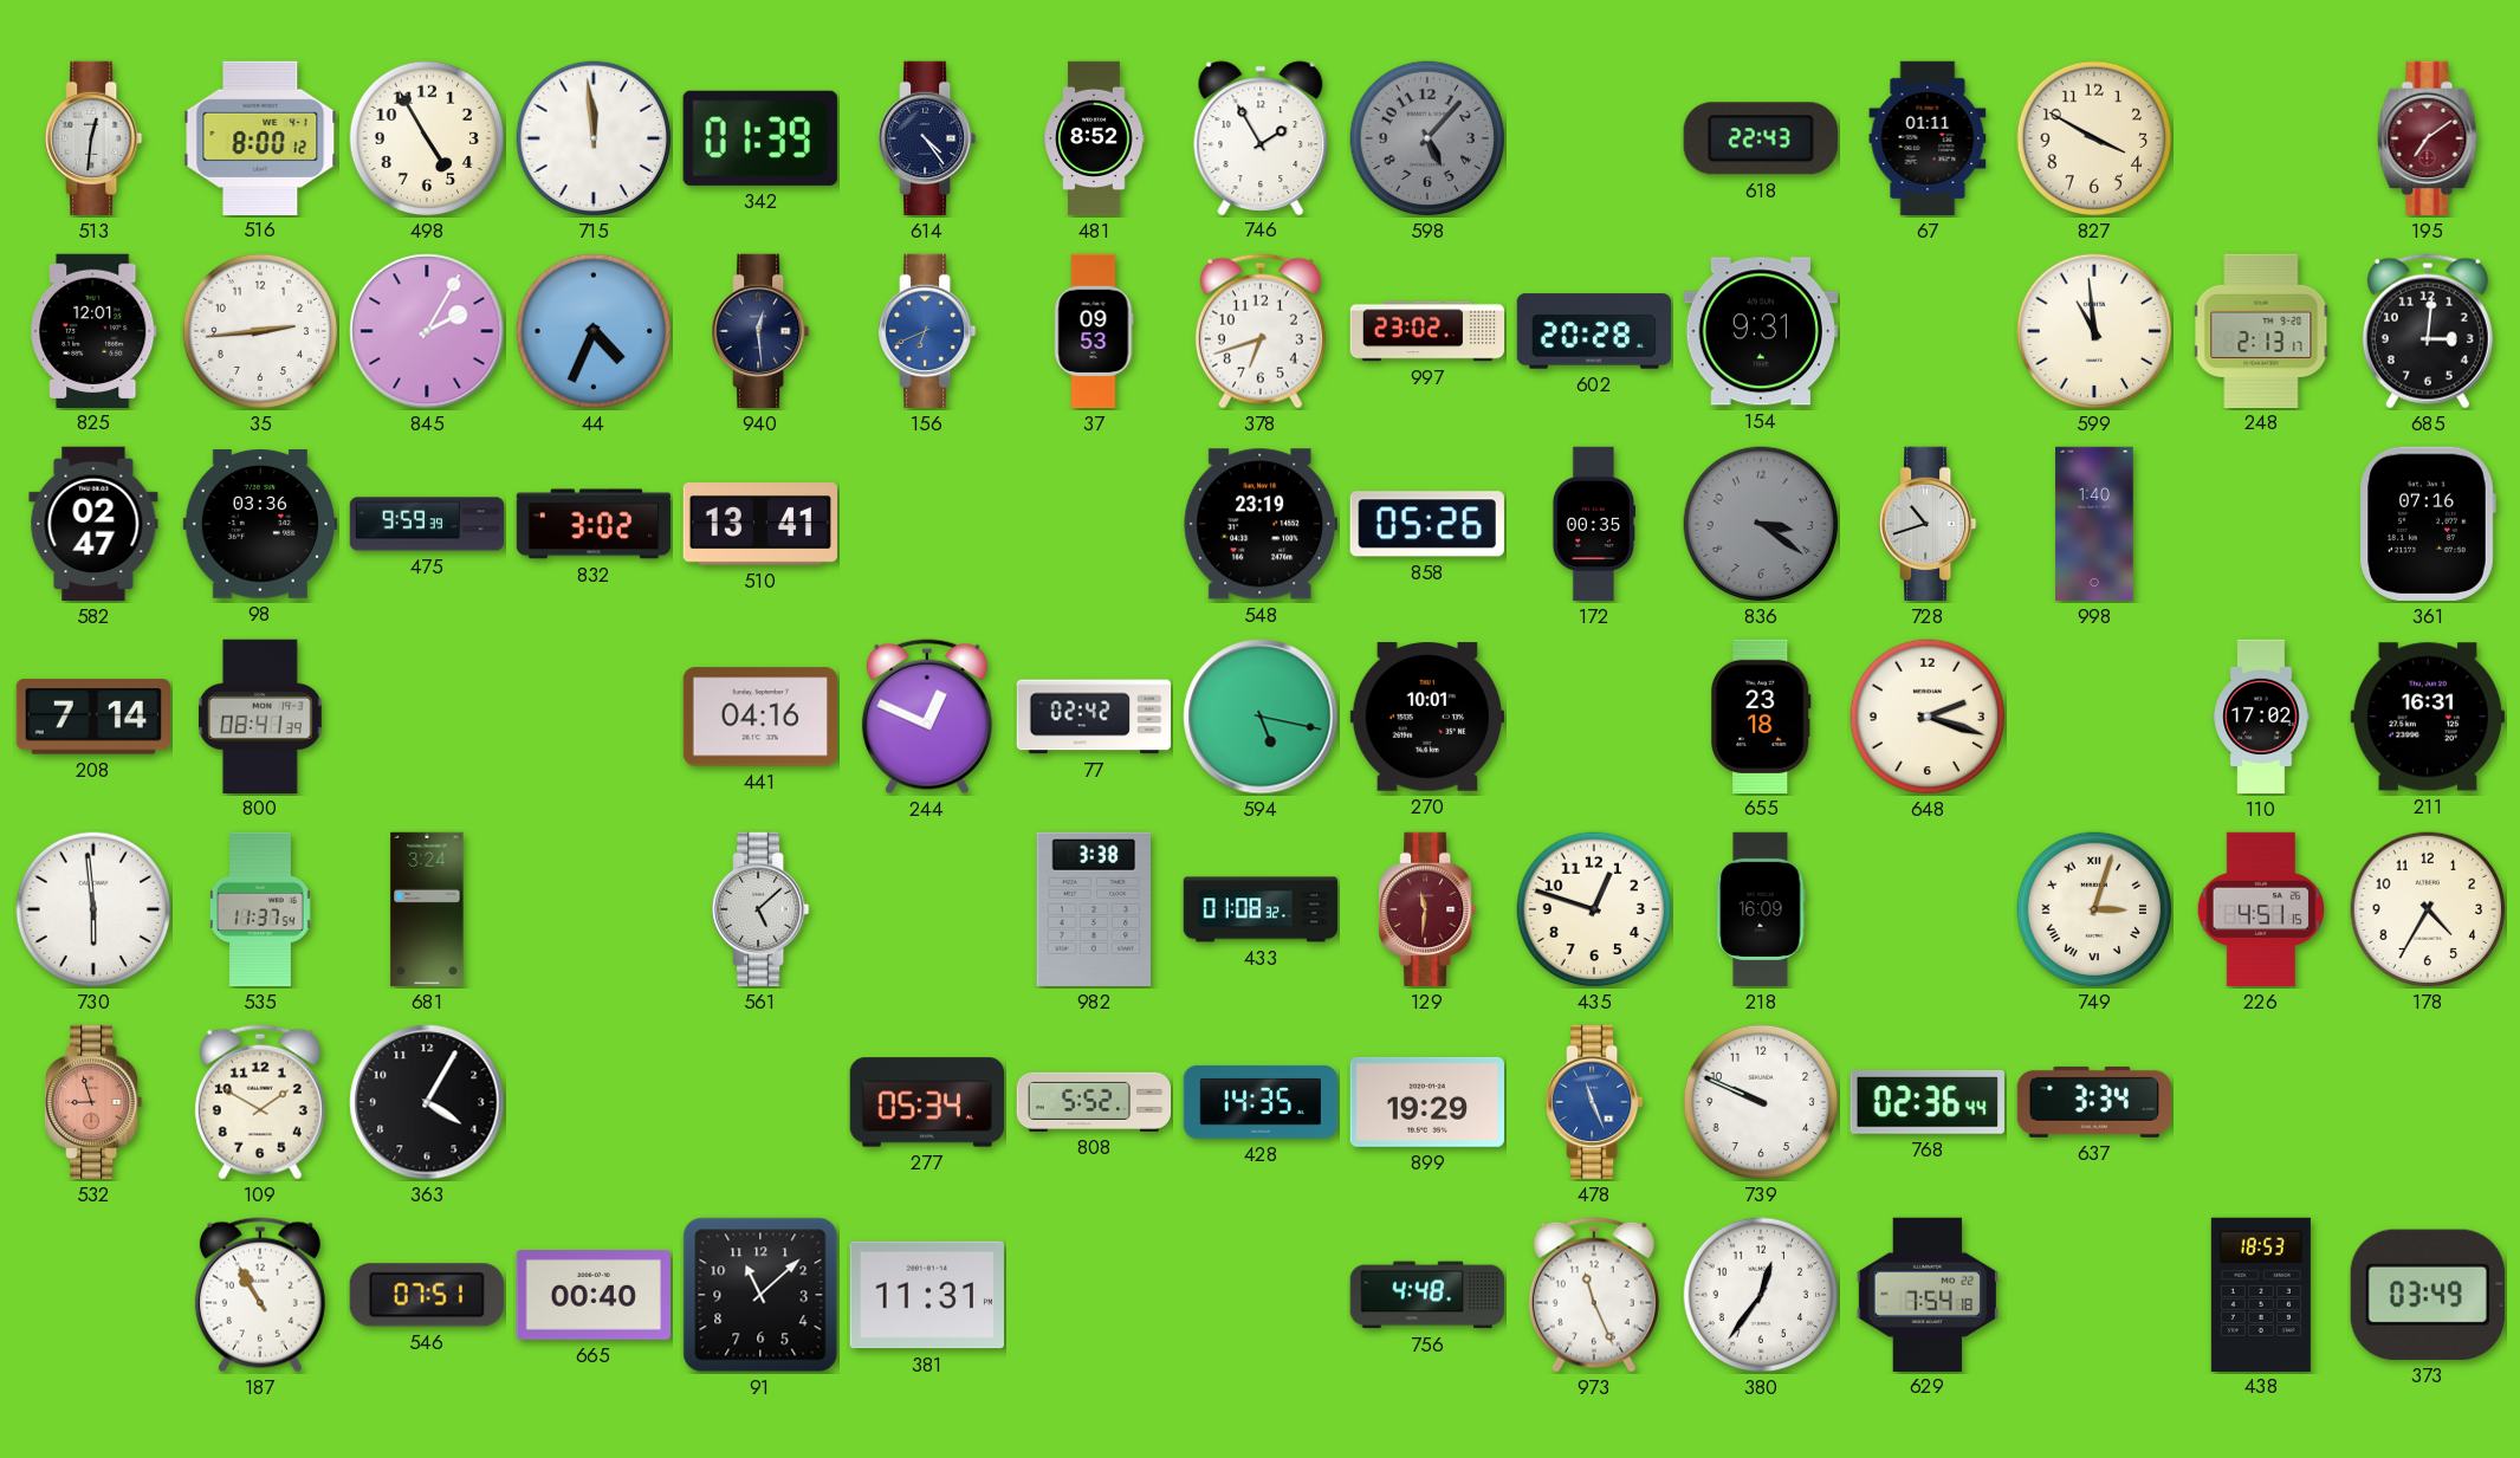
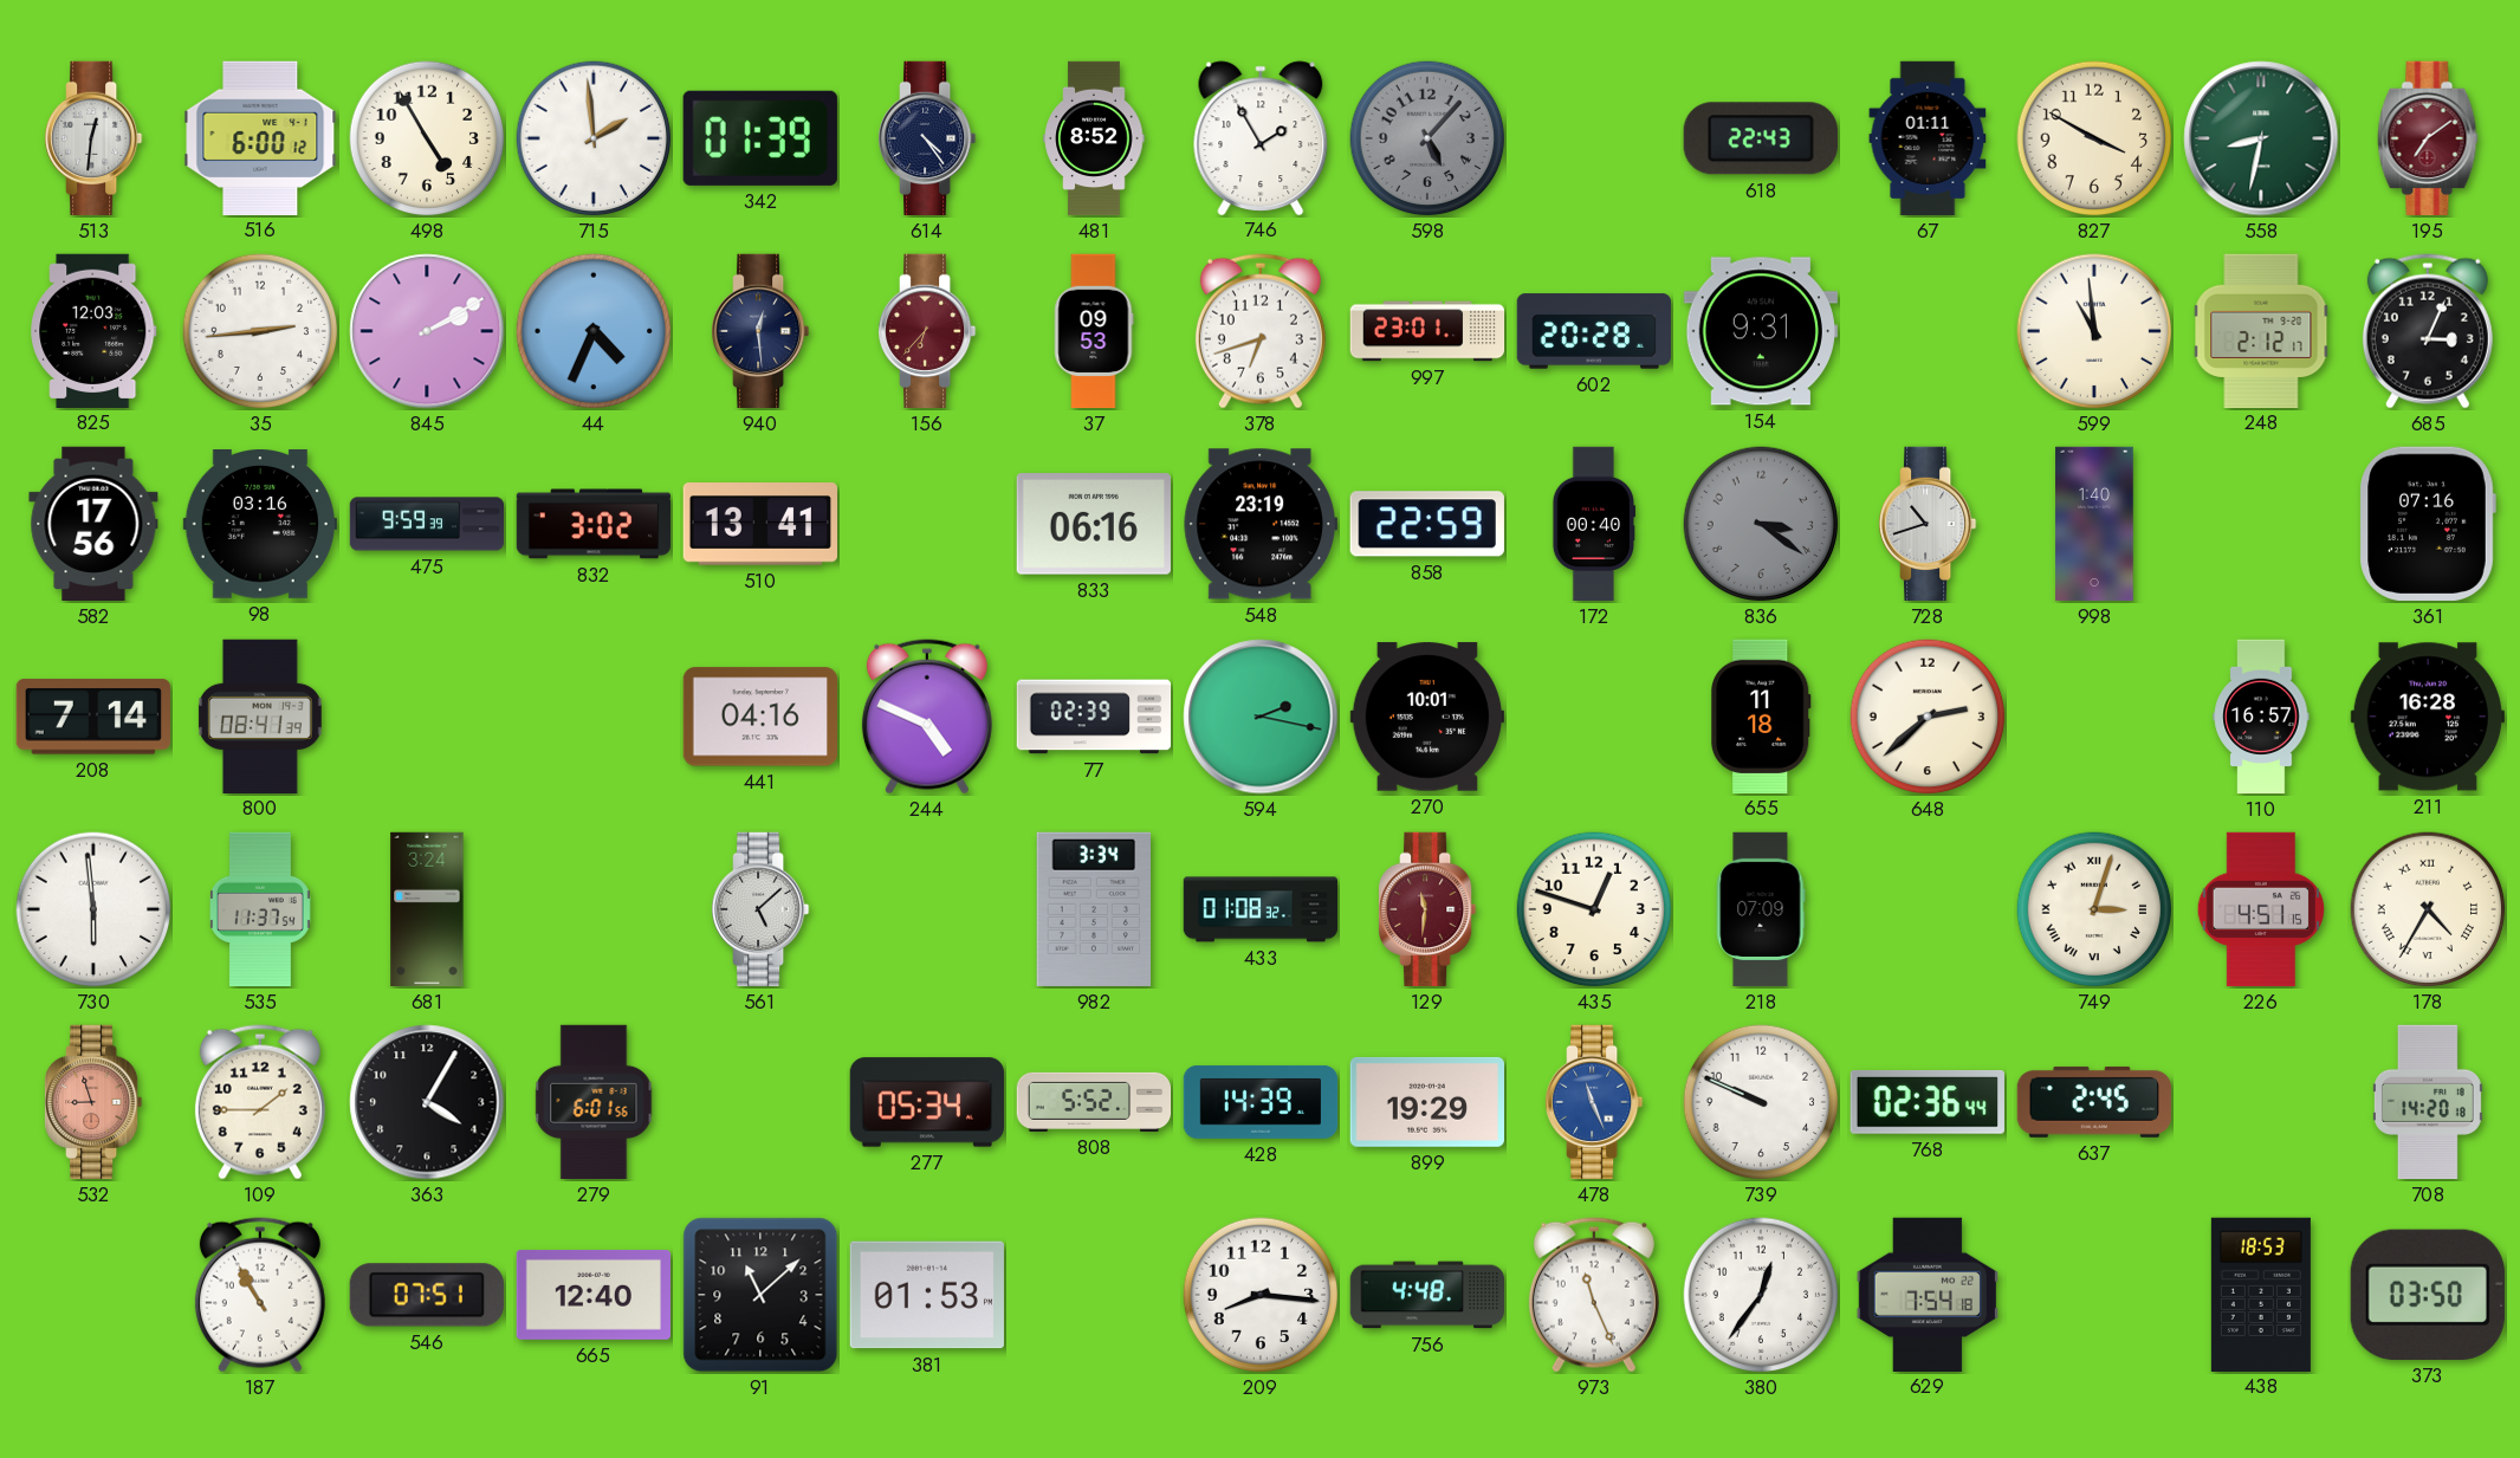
516: 8:00 -> 6:00 (260, 137)
715: 11:59 -> 1:59 (594, 138)
558: none -> 8:32 (2261, 138)
825: 12:01 -> 12:03 (93, 330)
845: 2:05 -> 2:10 (427, 331)
156: 6:41 -> 6:37 (928, 331)
156 dial: blue -> burgundy (928, 331)
997: 23:02 -> 23:01 (1427, 331)
248: 2:13 -> 2:12 (2261, 330)
685: 3:01 -> 3:04 (2428, 331)
582: 02:47 -> 17:56 (93, 524)
98: 03:36 -> 03:16 (259, 525)
833: none -> 06:16 (1094, 524)
858: 05:26 -> 22:59 (1427, 524)
172: 00:35 -> 00:40 (1593, 524)
244: 12:49 -> 4:49 (927, 717)
77: 02:42 -> 02:39 (1094, 717)
594: 5:17 -> 2:17 (1261, 717)
655: 23:18 -> 11:18 (1762, 715)
648: 2:18 -> 2:38 (1928, 717)
110: 17:02 -> 16:57 (2261, 717)
211: 16:31 -> 16:28 (2428, 717)
982: 3:38 -> 3:34 (1094, 909)
218: 16:09 -> 07:09 (1761, 909)
178 numerals: Arabic -> Roman (2428, 909)
109: 1:50 -> 1:45 (260, 1102)
279: none -> 6:01 (594, 1102)
428: 14:35 -> 14:39 (1261, 1102)
637: 3:34 -> 2:45 (2093, 1102)
708: none -> 14:20 (2428, 1102)
665: 00:40 -> 12:40 (592, 1295)
381: 11:31 -> 01:53 (927, 1295)
209: none -> 8:16 (1261, 1295)
373: 03:49 -> 03:50 (2428, 1295)
